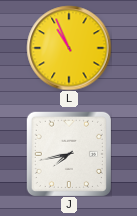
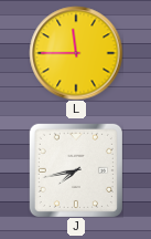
L: 10:56 -> 11:45 (76, 53)
